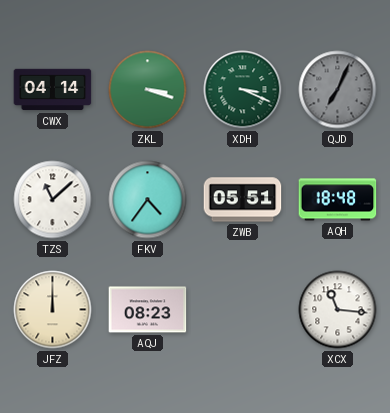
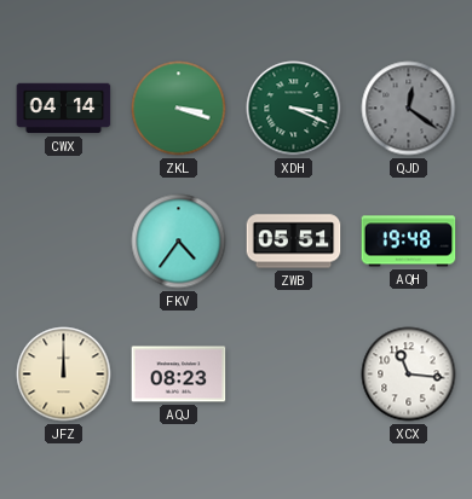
QJD: 7:04 -> 12:21 (409, 109)
TZS: 11:08 -> none (53, 200)
AQH: 18:48 -> 19:48 (409, 242)
